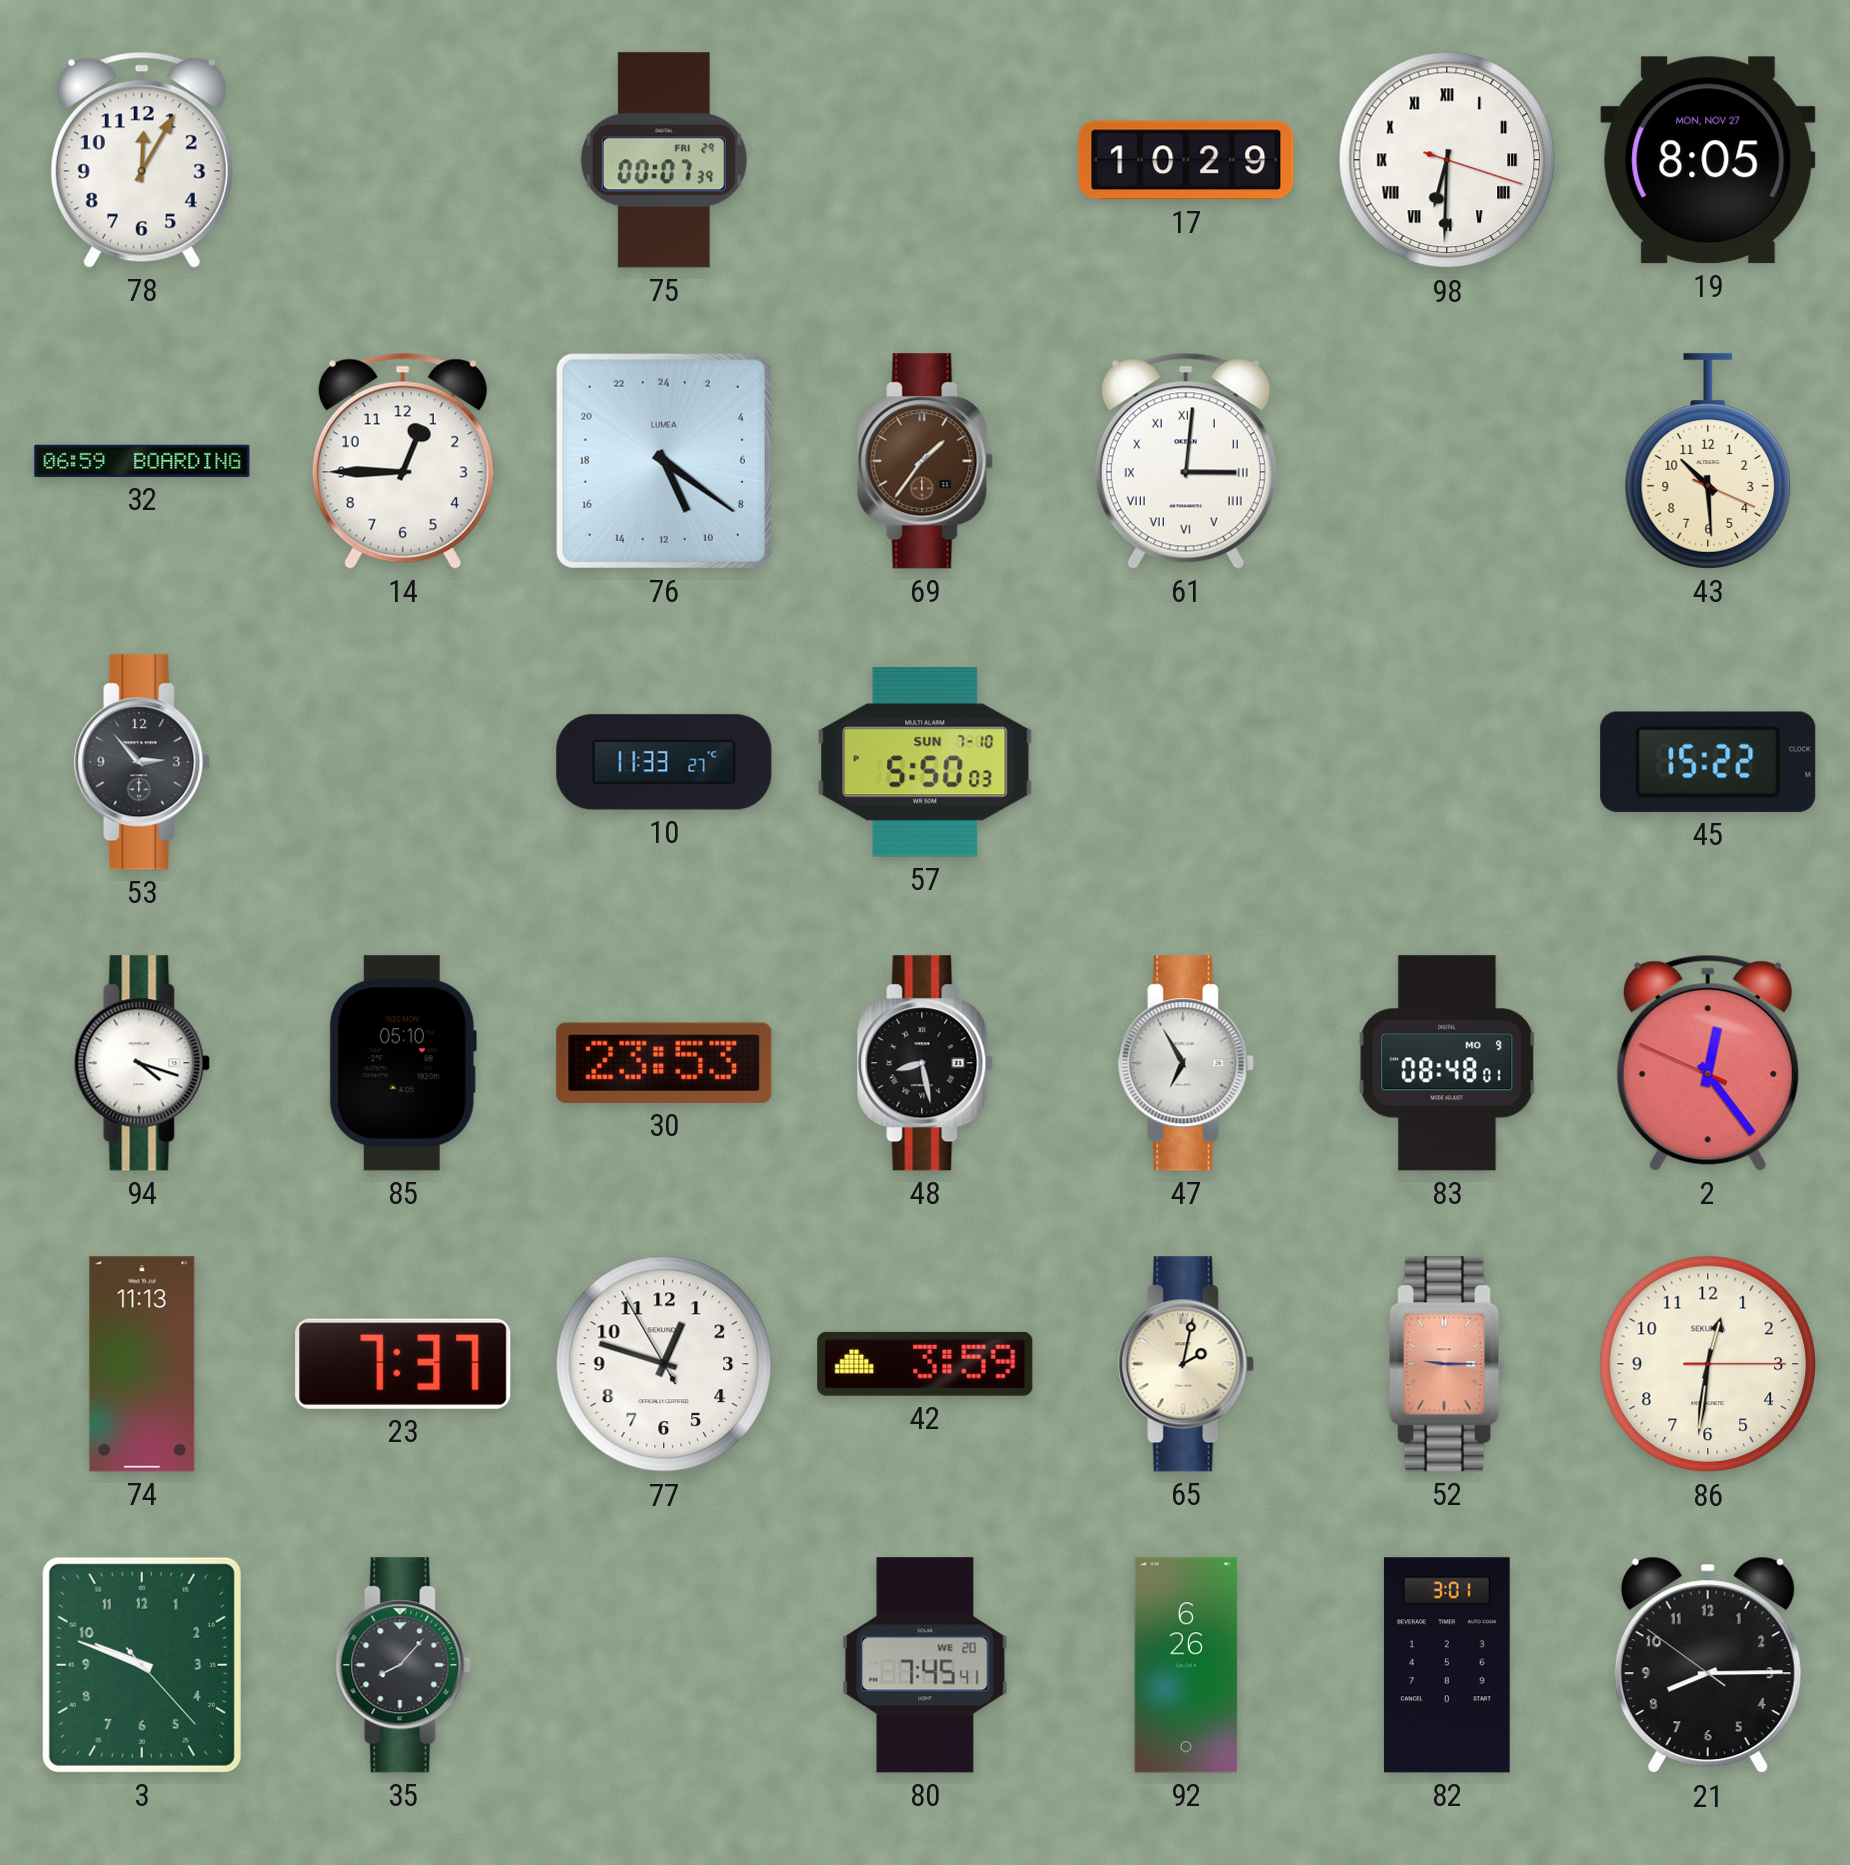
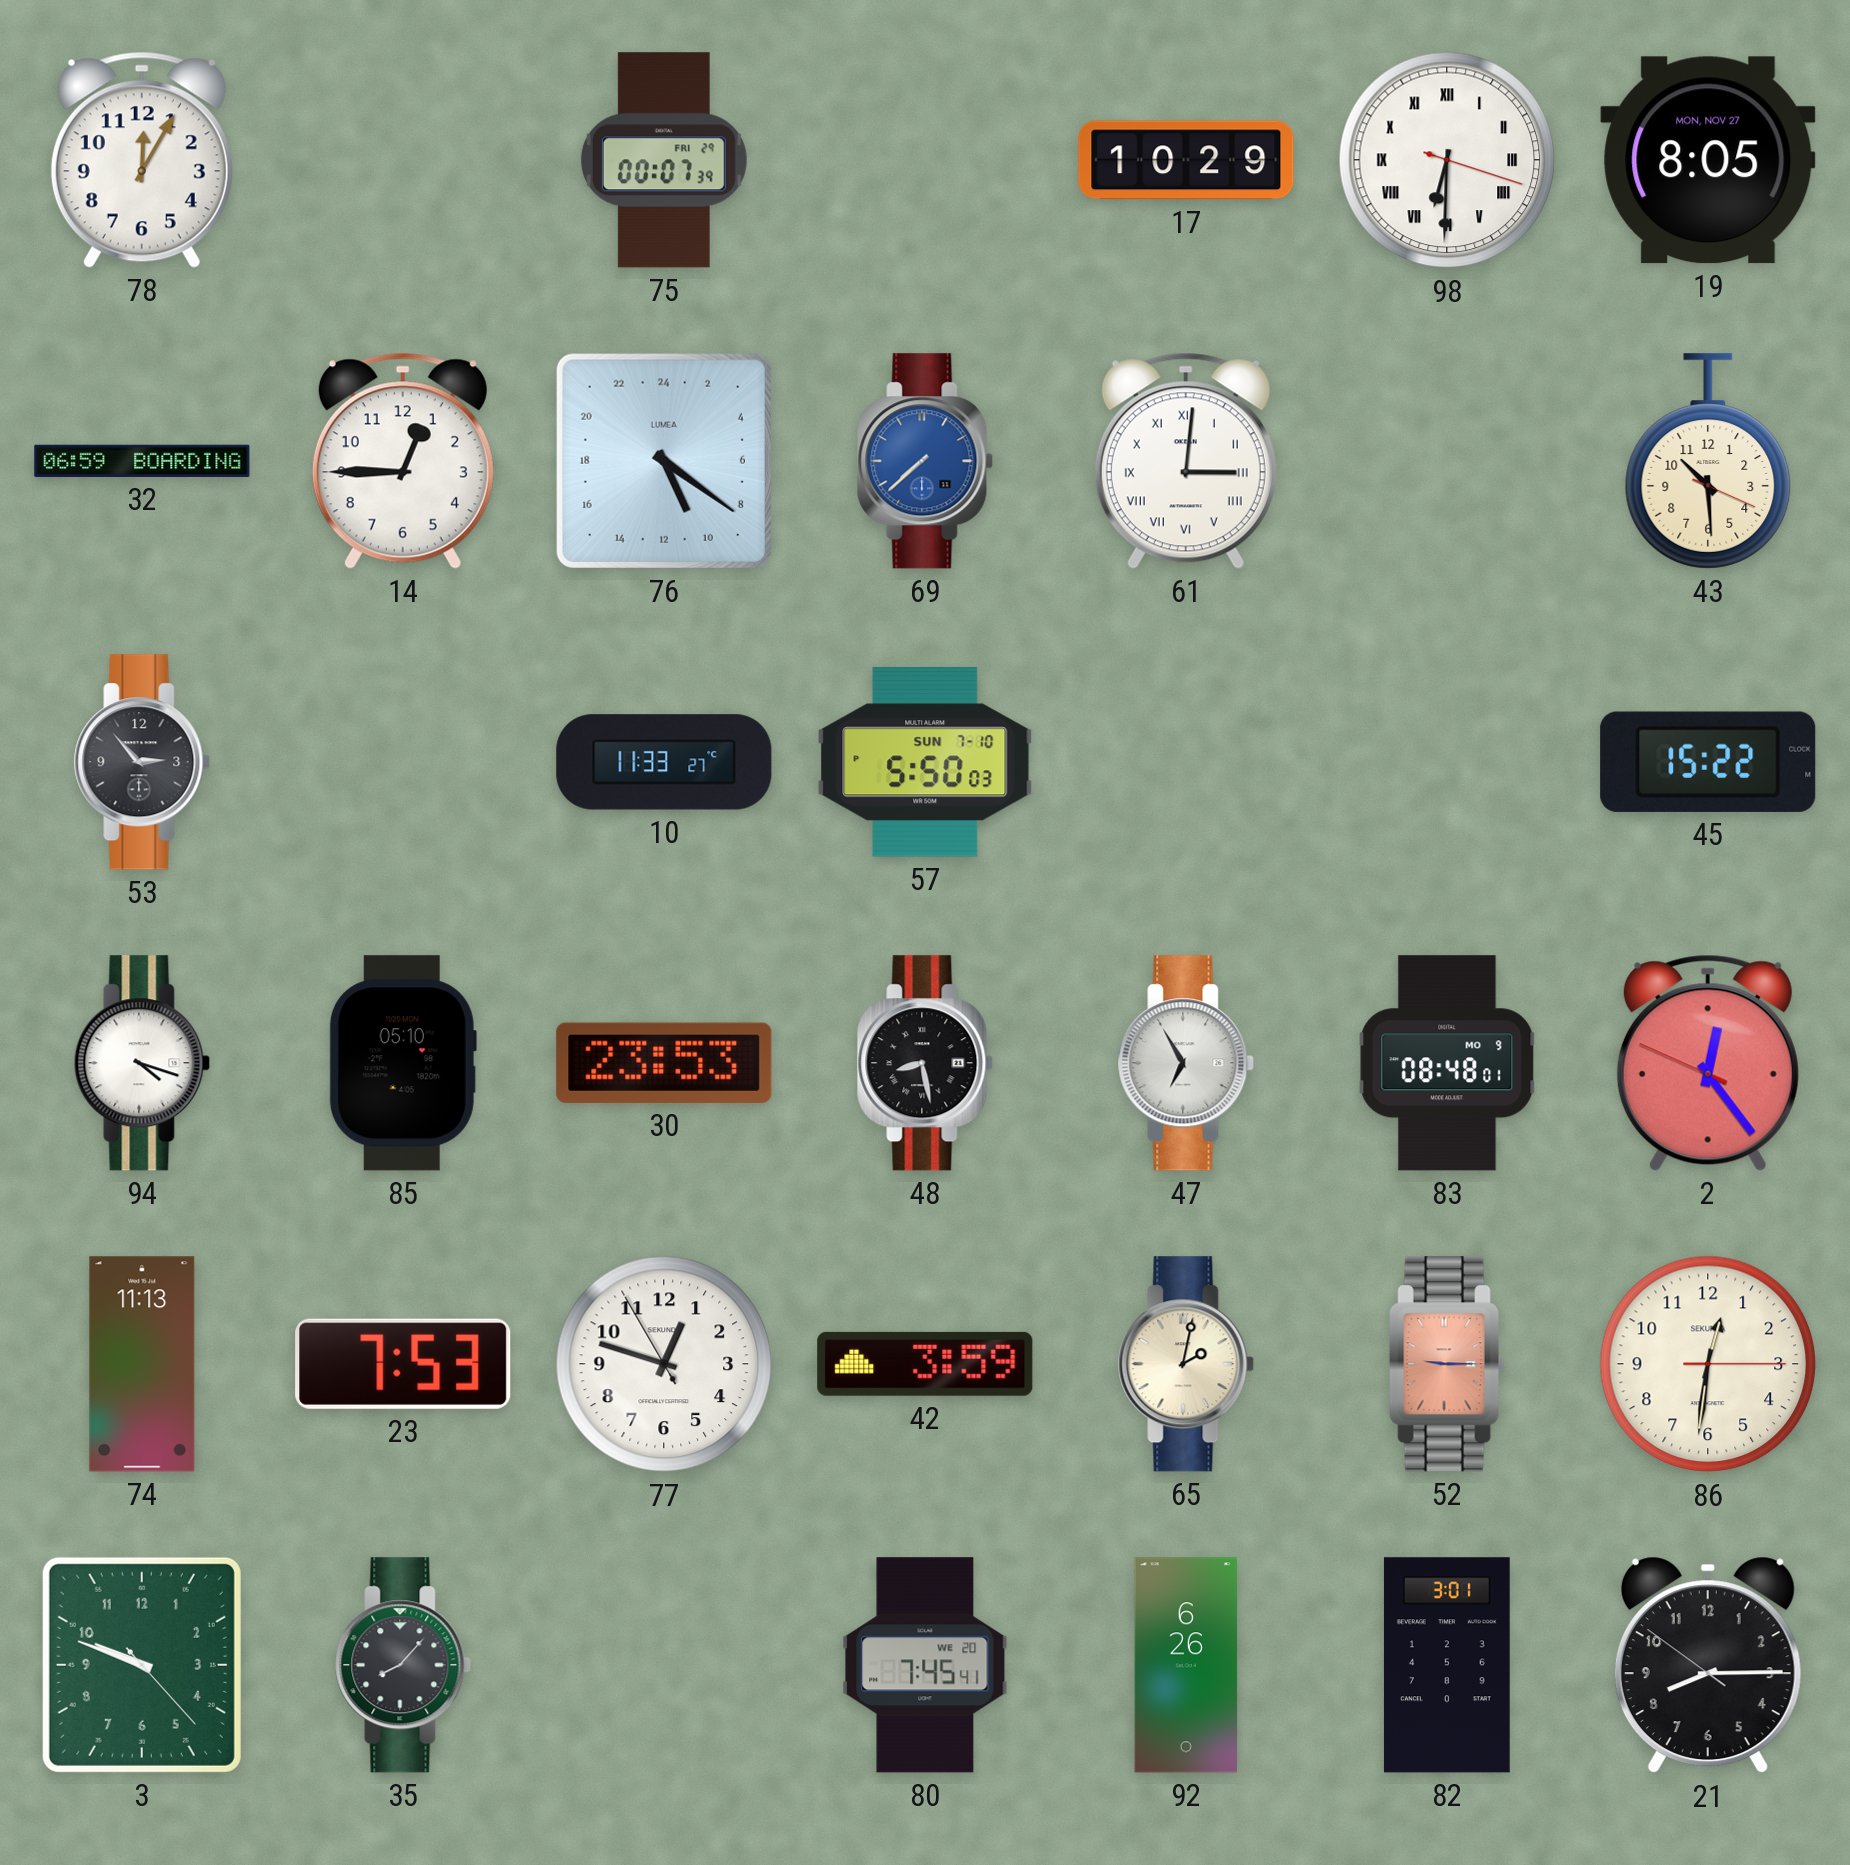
69: 1:36 -> 7:38 (925, 461)
69 dial: brown -> blue (925, 461)
23: 7:37 -> 7:53 (403, 1364)
